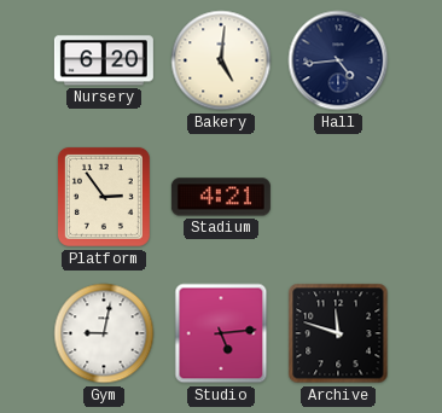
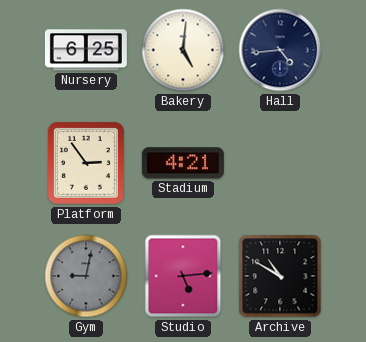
Nursery: 6:20 -> 6:25 (86, 50)
Gym dial: white -> grey (86, 276)
Archive: 11:48 -> 10:50 (280, 276)
